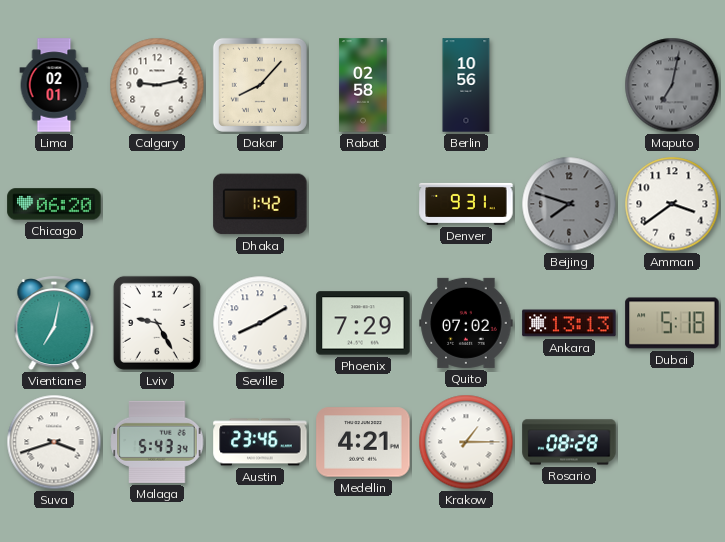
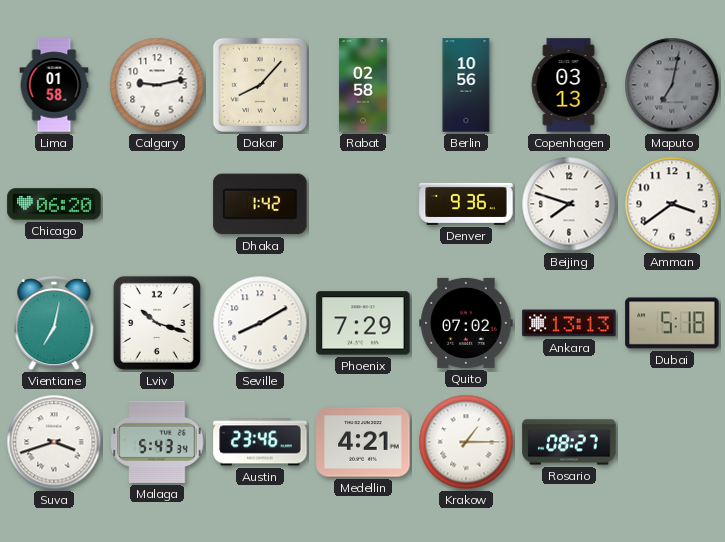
Lima: 02:01 -> 01:58 (54, 85)
Copenhagen: none -> 03:13 (569, 85)
Denver: 9:31 -> 9:36 (466, 204)
Beijing dial: grey -> white (569, 204)
Lviv: 9:25 -> 10:18 (157, 323)
Rosario: 08:28 -> 08:27 (569, 442)
